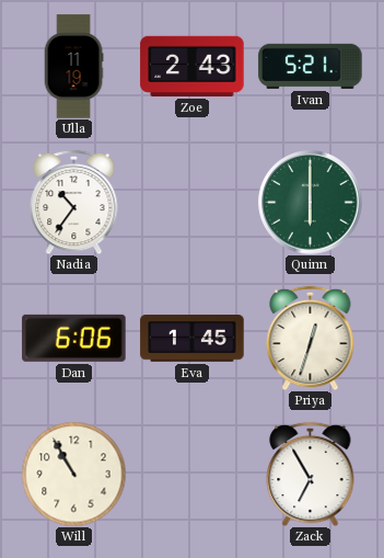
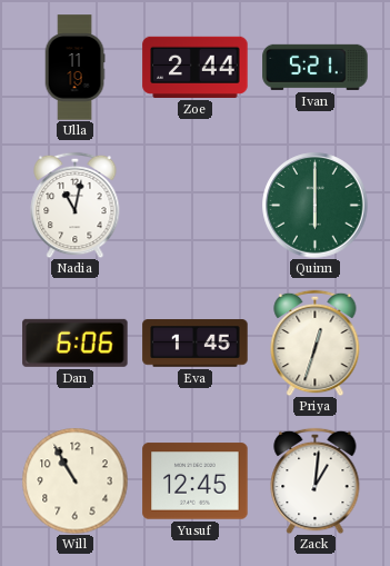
Zoe: 2:43 -> 2:44 (196, 67)
Nadia: 10:36 -> 11:02 (76, 205)
Yusuf: none -> 12:45 (196, 481)
Zack: 6:55 -> 1:01 (316, 480)
